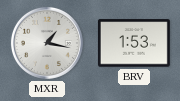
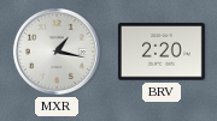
BRV: 1:53 -> 2:20 (162, 52)
